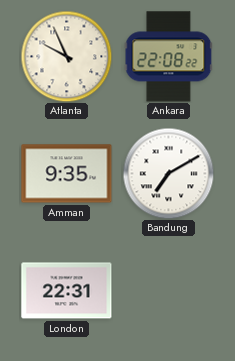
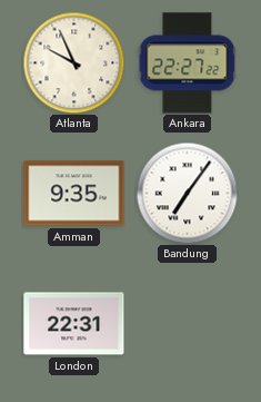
Ankara: 22:08 -> 22:27 (188, 63)
Bandung: 7:10 -> 7:06 (187, 193)
